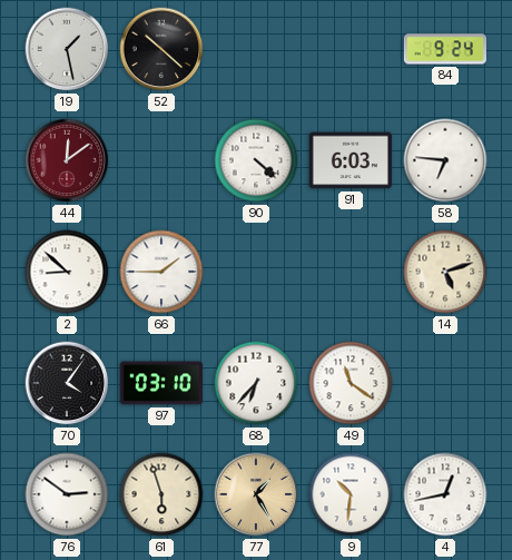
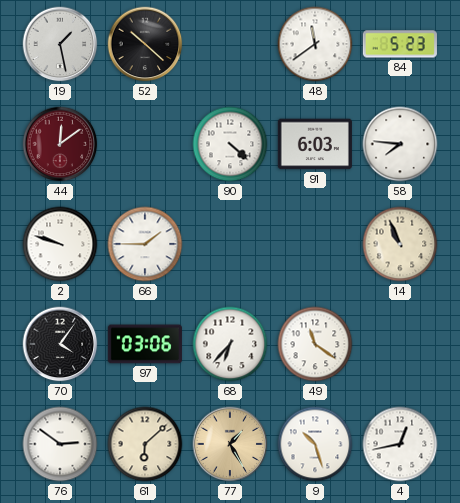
48: none -> 11:39 (315, 44)
84: 9:24 -> 5:23 (400, 44)
58: 6:46 -> 7:46 (400, 144)
2: 8:52 -> 9:48 (60, 244)
14: 5:12 -> 10:56 (400, 244)
97: 03:10 -> 03:06 (145, 344)
61: 5:57 -> 6:08 (145, 444)
9: 10:31 -> 10:27 (315, 444)
